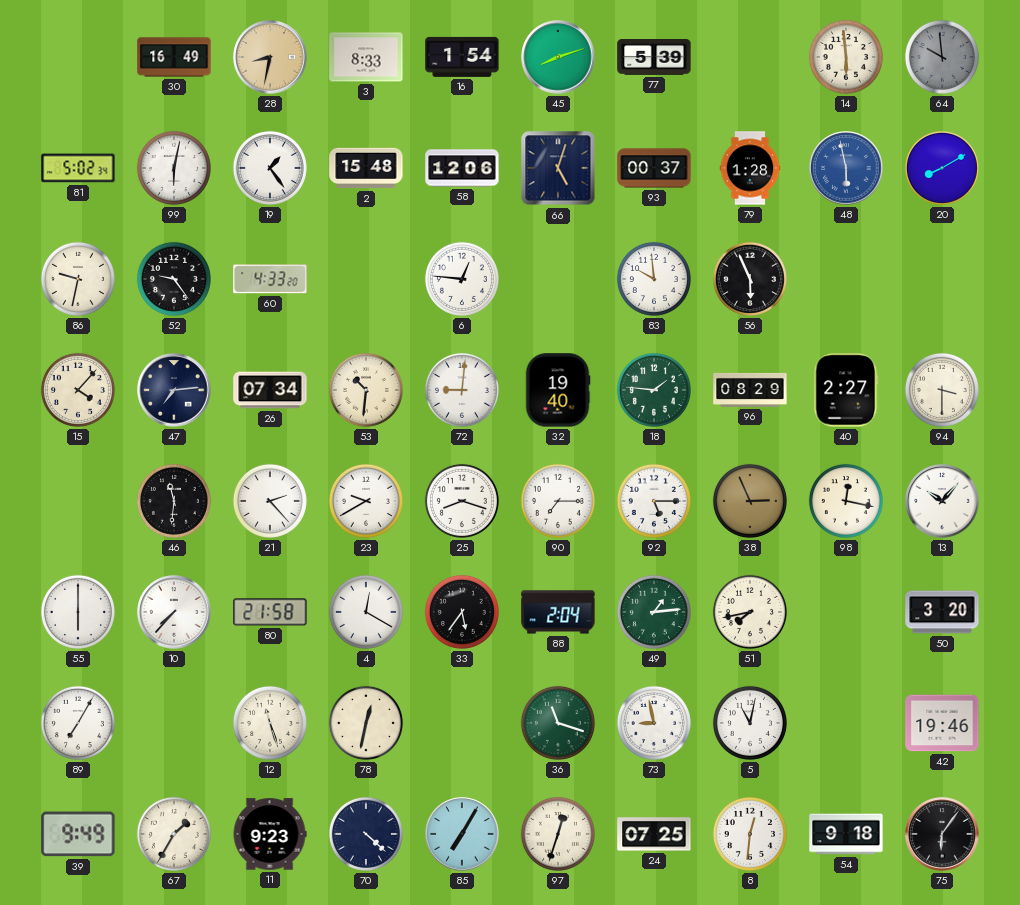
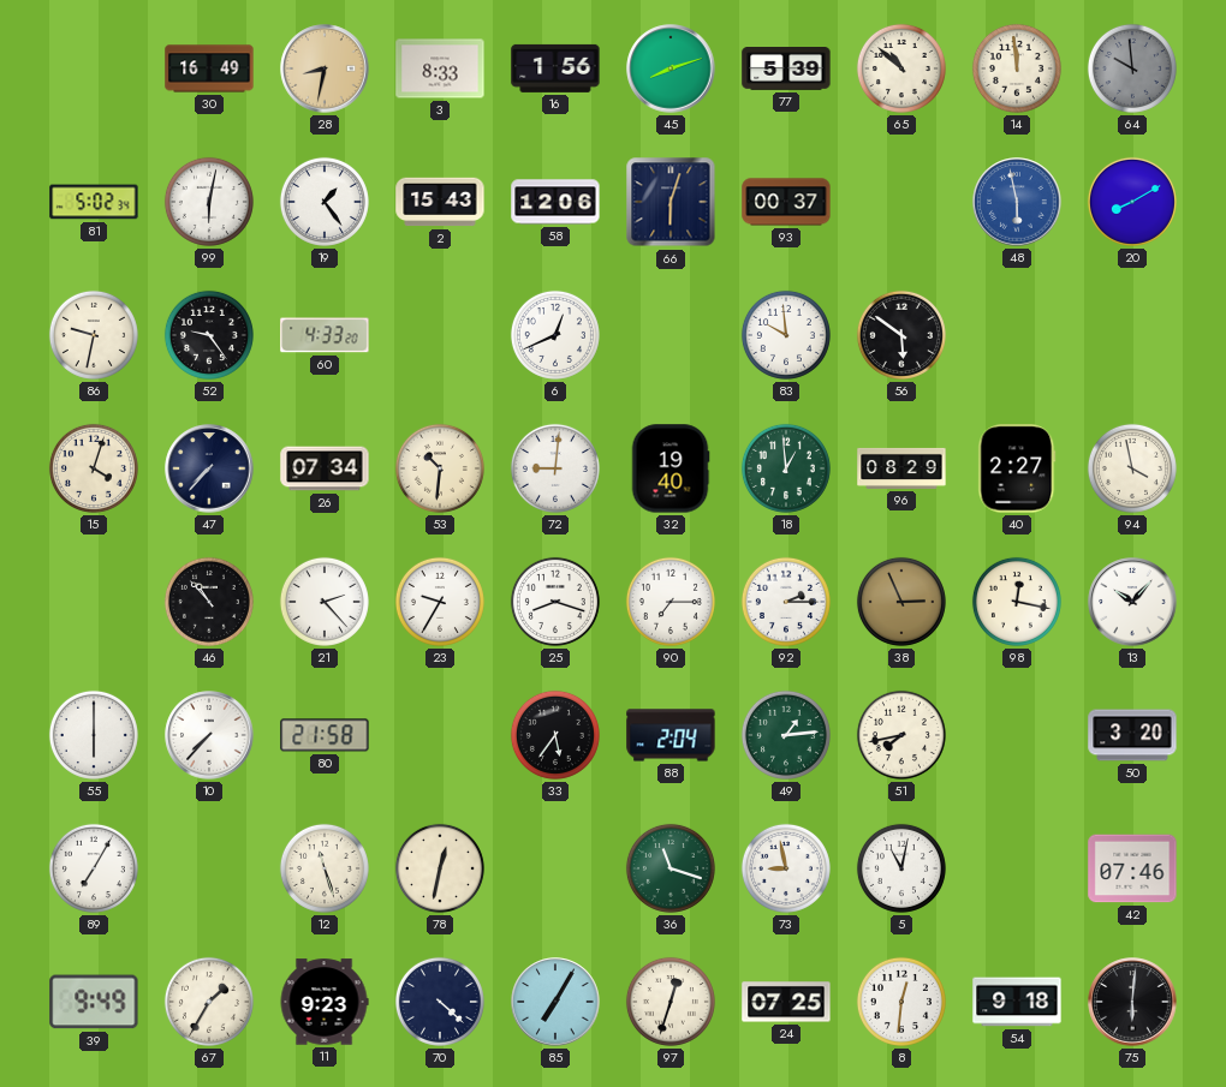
16: 1:54 -> 1:56 (555, 68)
65: none -> 10:52 (901, 68)
14: 5:59 -> 11:59 (1017, 68)
2: 15:48 -> 15:43 (440, 202)
66: 5:03 -> 6:03 (671, 202)
79: 1:28 -> none (750, 168)
6: 12:46 -> 12:41 (555, 335)
56: 5:56 -> 5:51 (901, 335)
15: 4:07 -> 4:03 (94, 468)
47: 7:14 -> 7:37 (209, 468)
18: 1:46 -> 12:59 (786, 468)
94: 3:30 -> 3:58 (1132, 468)
46: 11:31 -> 10:53 (209, 602)
23: 9:40 -> 9:35 (440, 602)
92: 5:15 -> 2:15 (786, 602)
4: 12:20 -> none (366, 612)
42: 19:46 -> 07:46 (1132, 868)
75: 6:06 -> 6:01 (1132, 1002)
